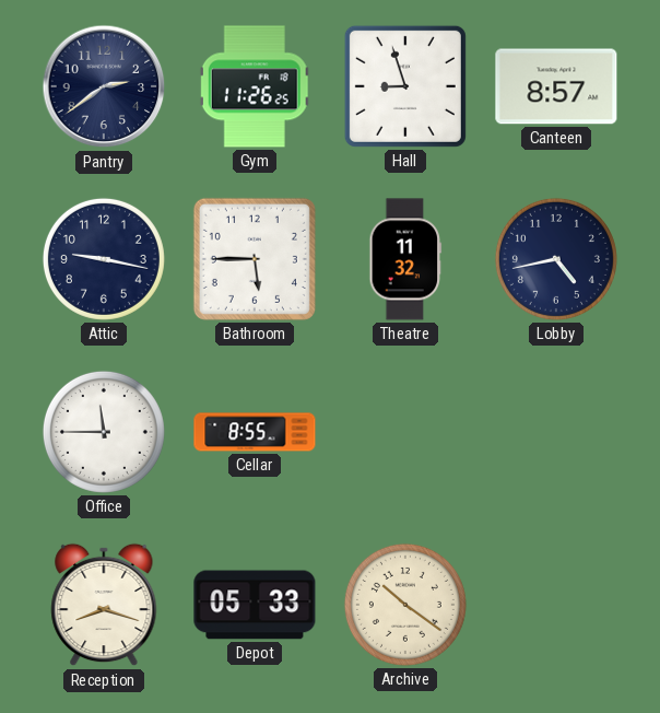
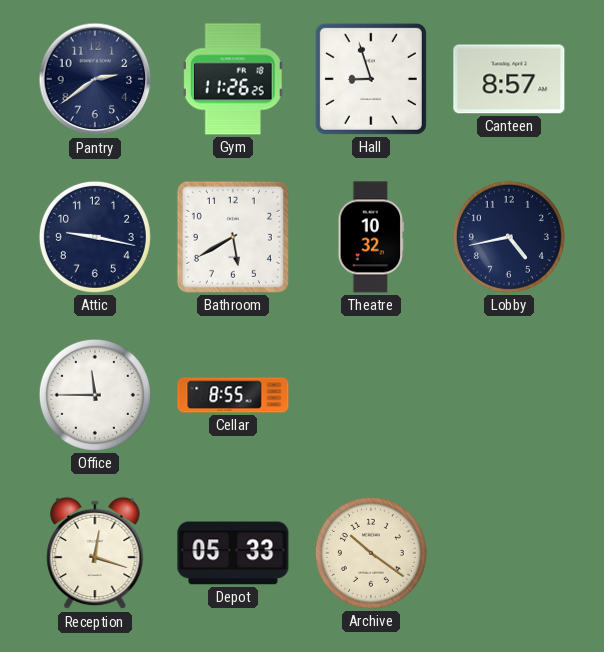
Bathroom: 5:45 -> 5:40 (233, 237)
Theatre: 11:32 -> 10:32 (371, 237)
Reception: 8:18 -> 12:18 (95, 553)
